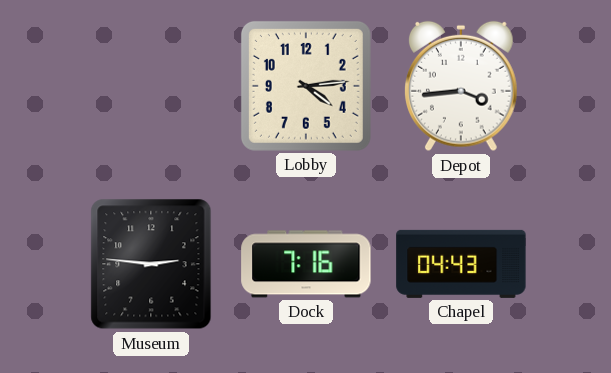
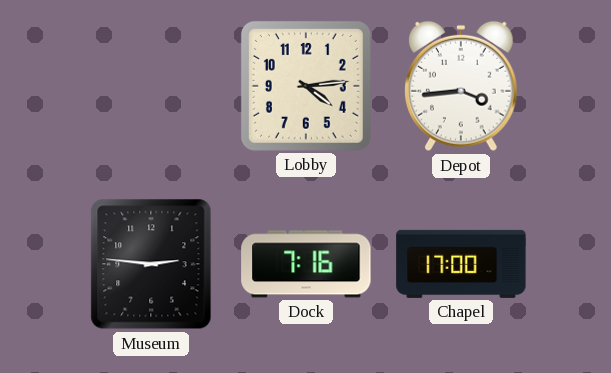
Chapel: 04:43 -> 17:00 (461, 264)
